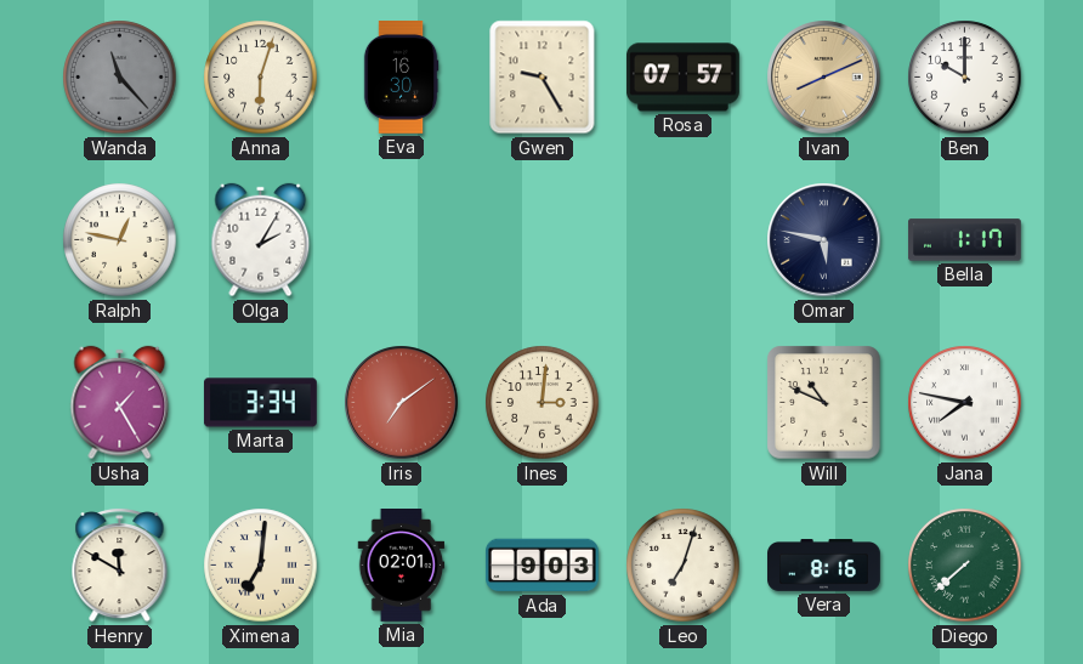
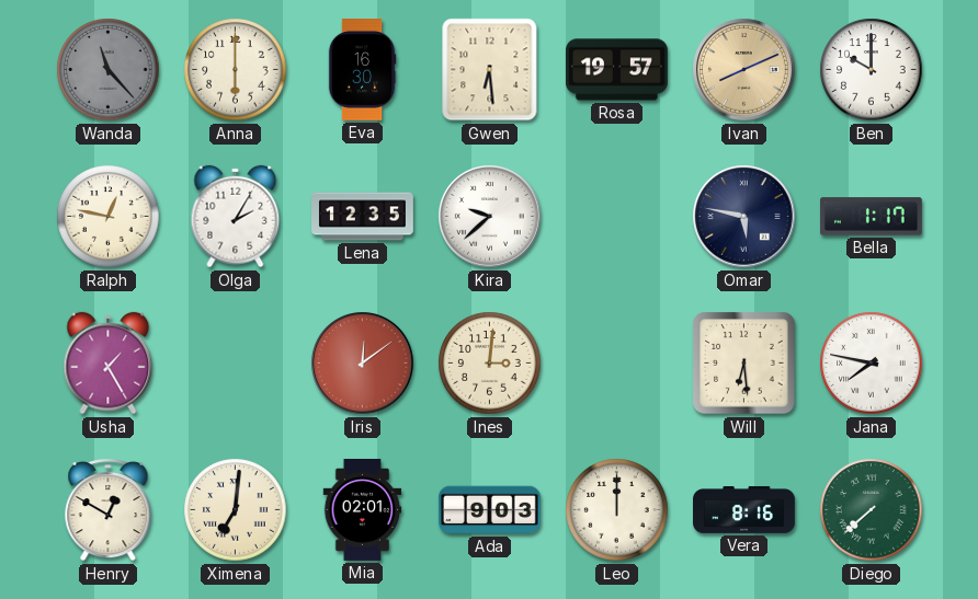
Anna: 6:03 -> 6:00 (236, 70)
Gwen: 9:25 -> 6:29 (490, 70)
Rosa: 07:57 -> 19:57 (616, 70)
Lena: none -> 12:35 (363, 217)
Kira: none -> 9:38 (490, 217)
Marta: 3:34 -> none (260, 403)
Iris: 7:09 -> 12:09 (363, 364)
Will: 10:49 -> 6:29 (744, 364)
Henry: 11:50 -> 12:50 (109, 509)
Leo: 7:03 -> 12:00 (617, 510)
